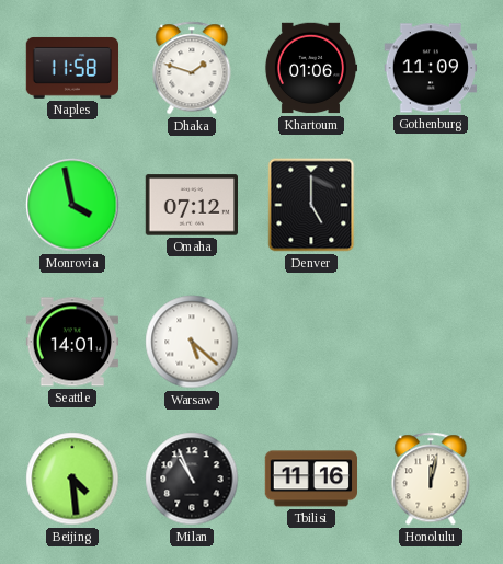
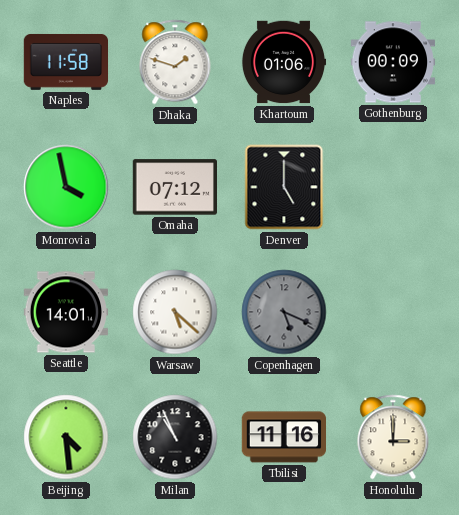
Gothenburg: 11:09 -> 00:09 (393, 62)
Copenhagen: none -> 5:19 (284, 312)
Honolulu: 12:02 -> 3:00 (393, 437)
